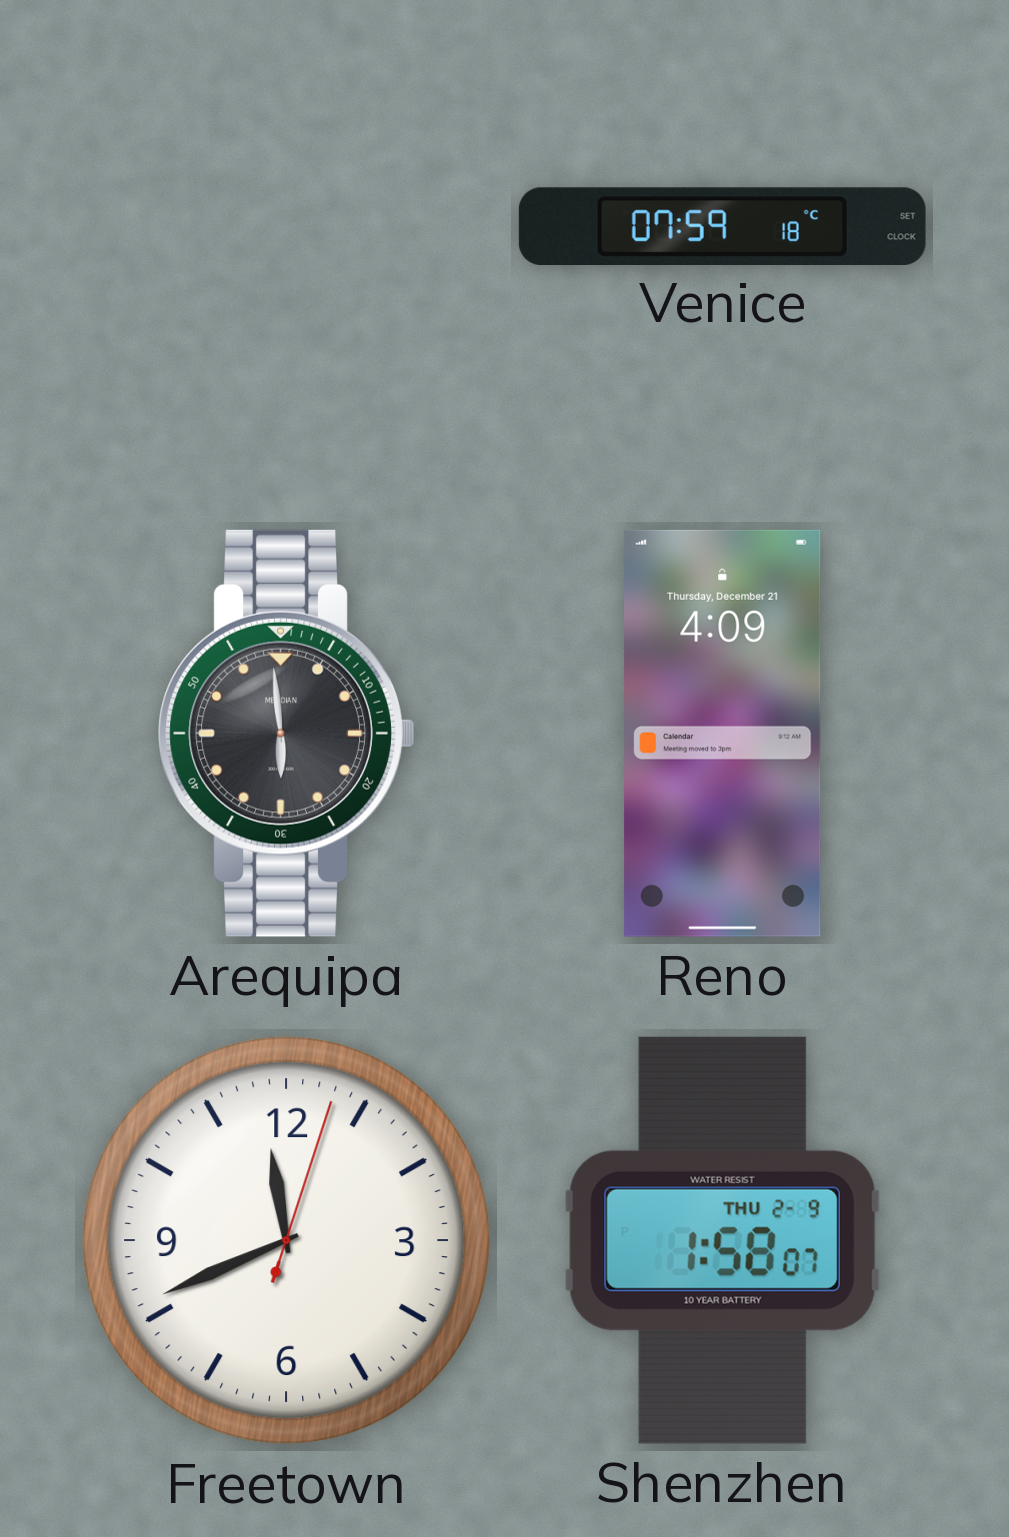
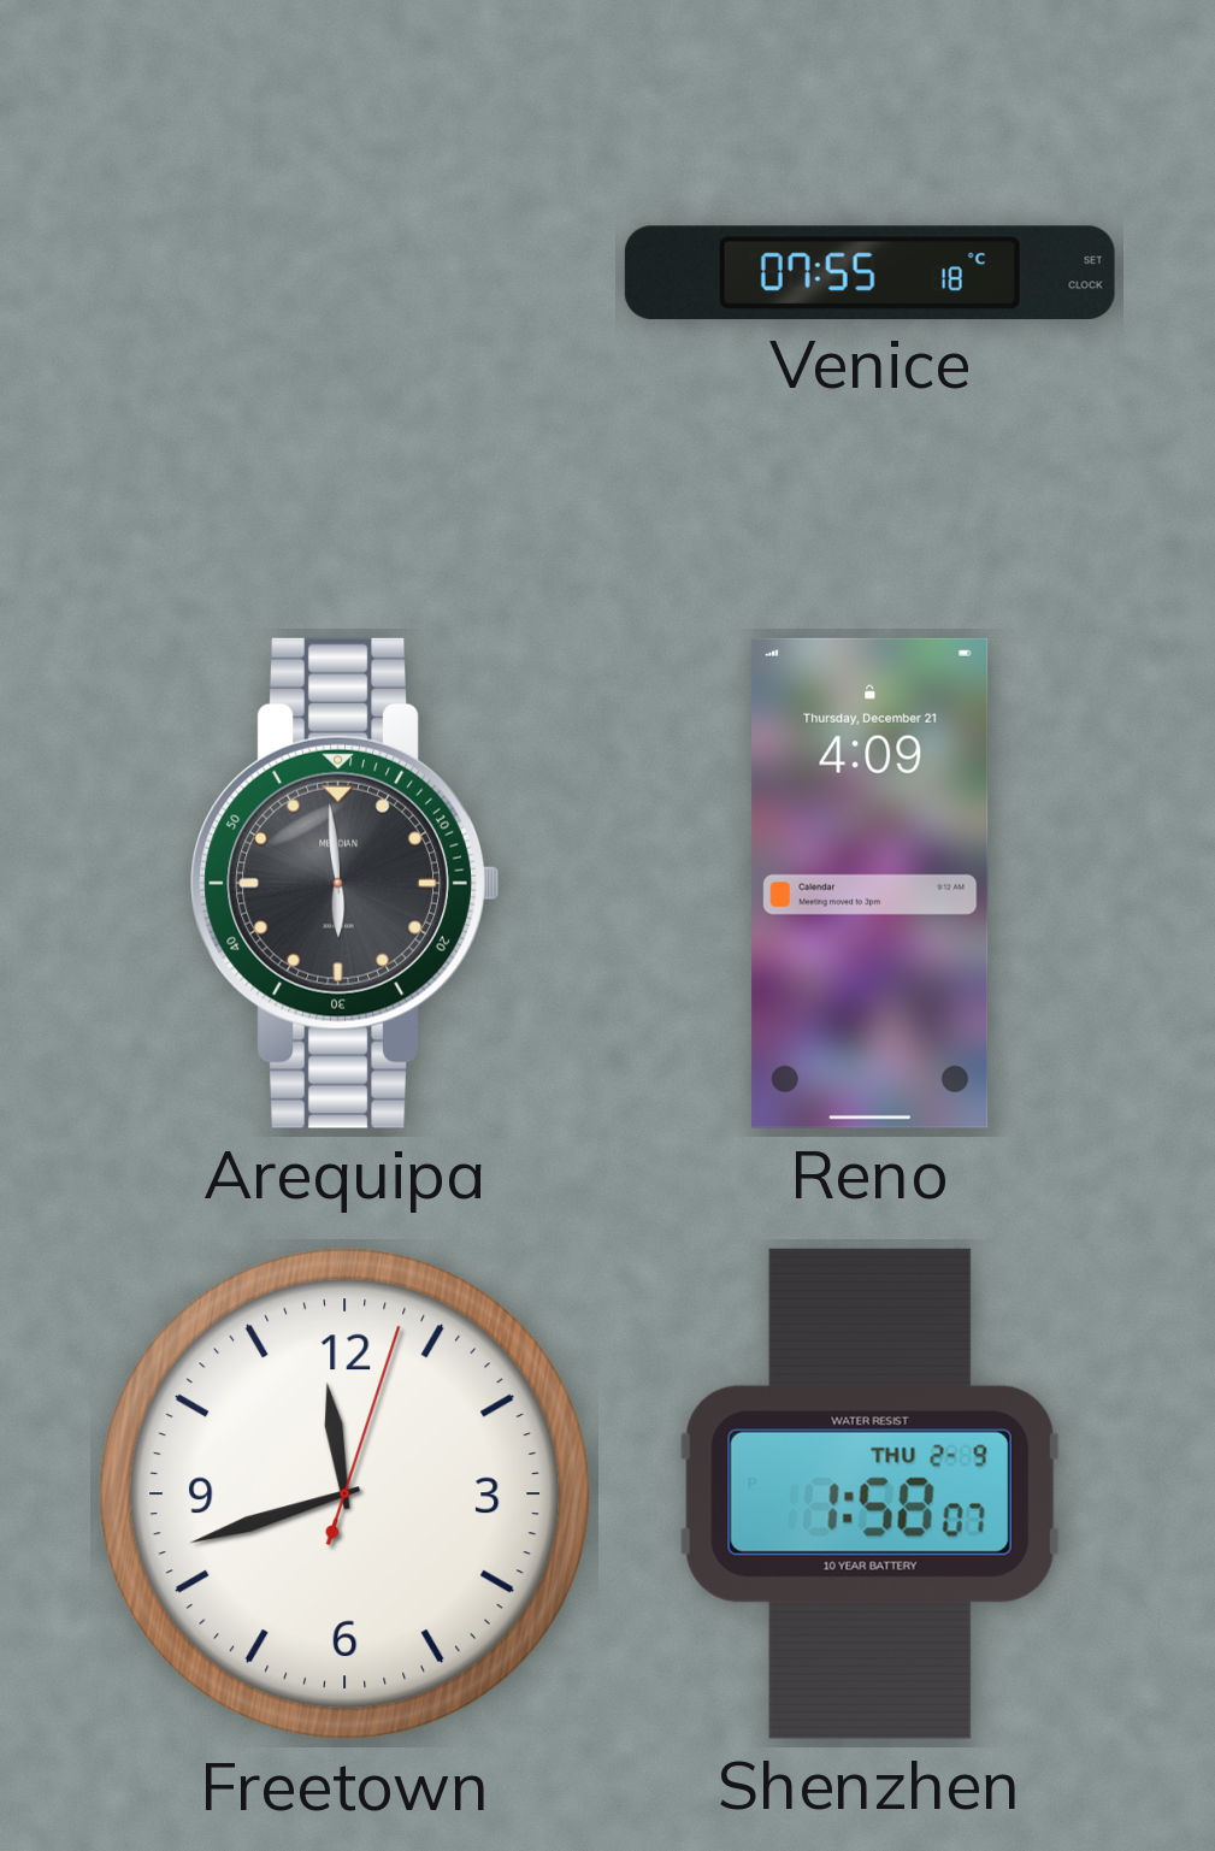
Venice: 07:59 -> 07:55 (869, 272)
Freetown: 11:41 -> 11:42 (346, 1495)
